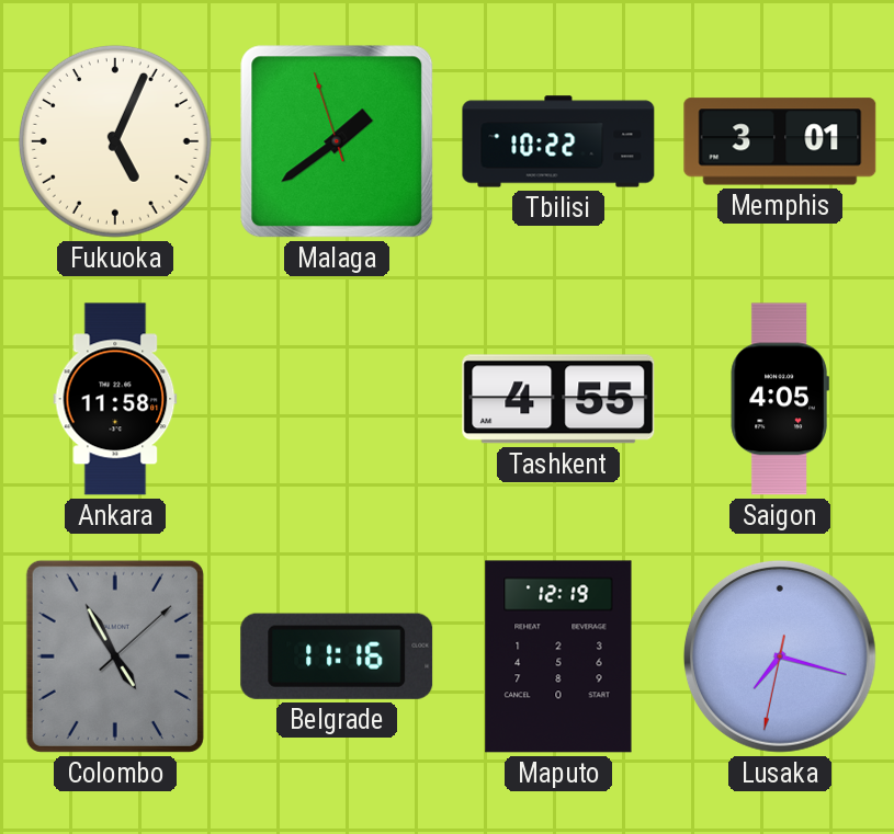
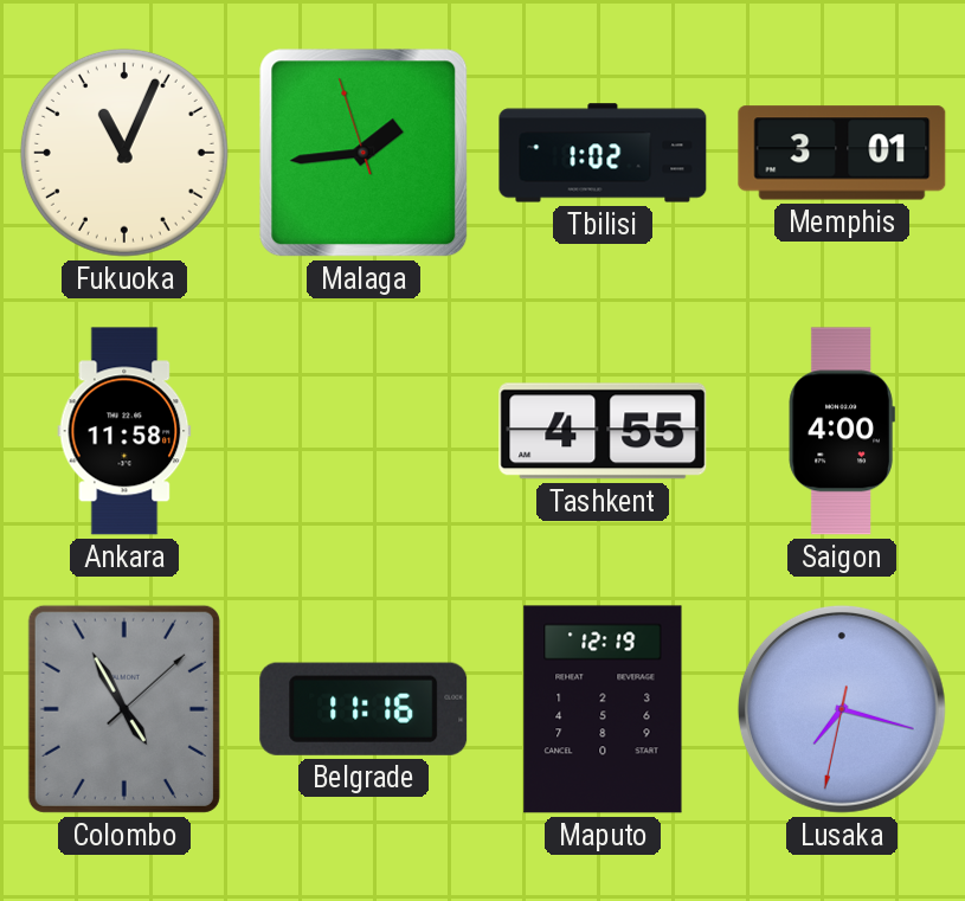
Fukuoka: 5:04 -> 11:04 (124, 153)
Malaga: 1:38 -> 1:43 (364, 153)
Tbilisi: 10:22 -> 1:02 (603, 153)
Saigon: 4:05 -> 4:00 (842, 431)
